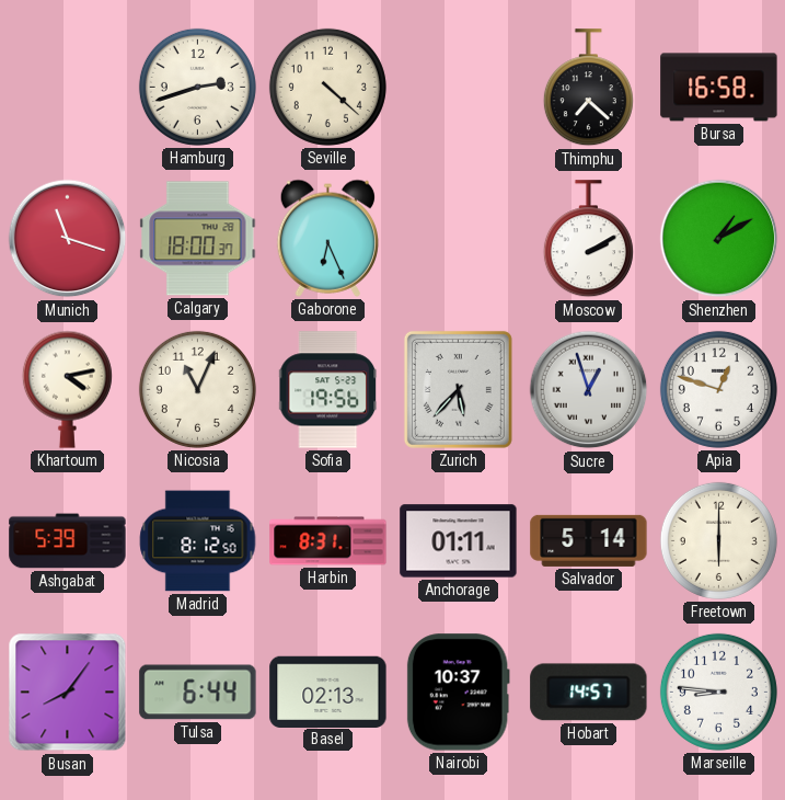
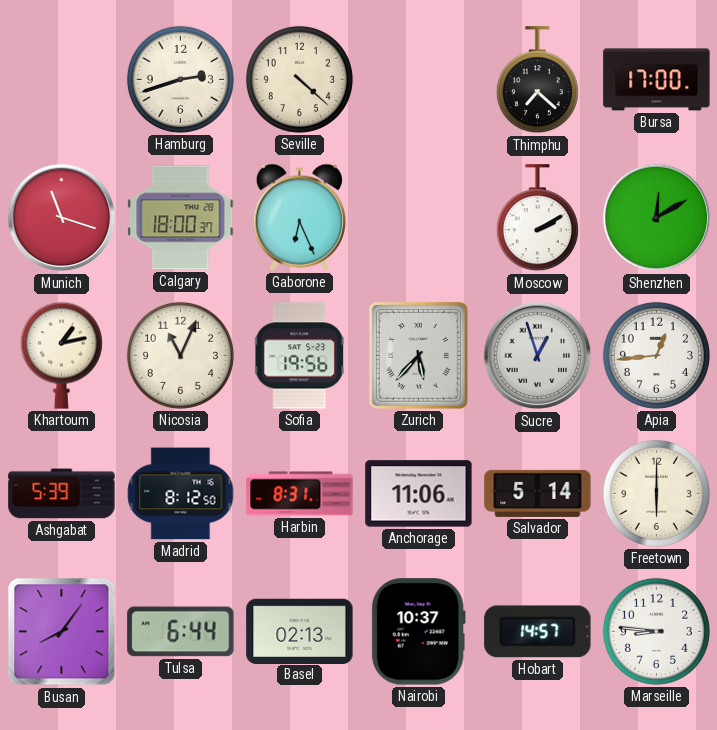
Bursa: 16:58 -> 17:00 (657, 80)
Shenzhen: 1:10 -> 12:10 (657, 218)
Khartoum: 4:13 -> 1:13 (61, 355)
Apia: 12:48 -> 12:44 (656, 355)
Anchorage: 01:11 -> 11:06 (419, 494)
